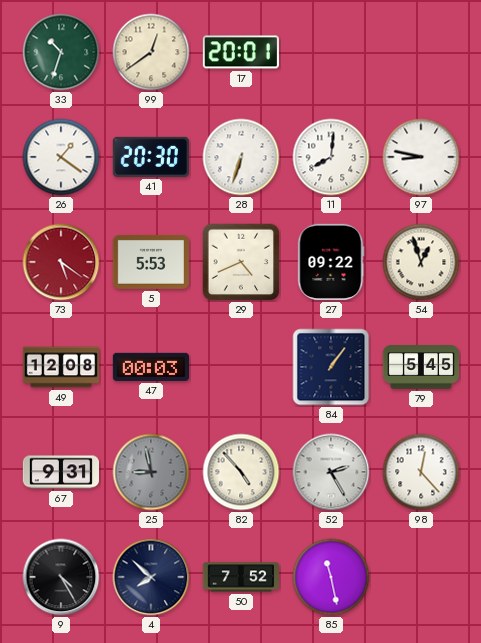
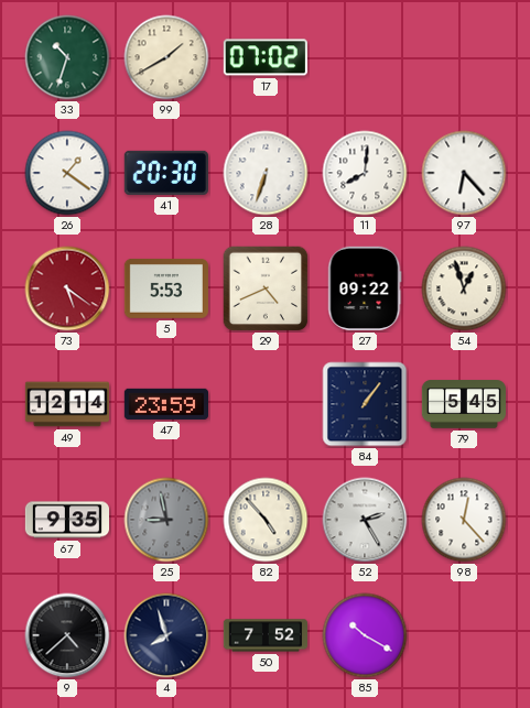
99: 12:39 -> 1:40 (166, 57)
17: 20:01 -> 07:02 (266, 57)
97: 8:47 -> 6:23 (464, 173)
49: 12:08 -> 12:14 (66, 404)
47: 00:03 -> 23:59 (165, 404)
67: 9:31 -> 9:35 (66, 520)
9: 4:25 -> 4:38 (67, 635)
4: 7:52 -> 7:57 (166, 635)
85: 11:28 -> 10:20 (365, 635)
